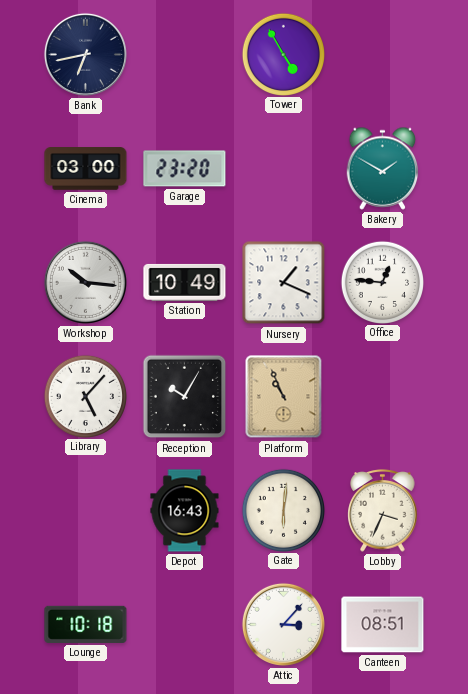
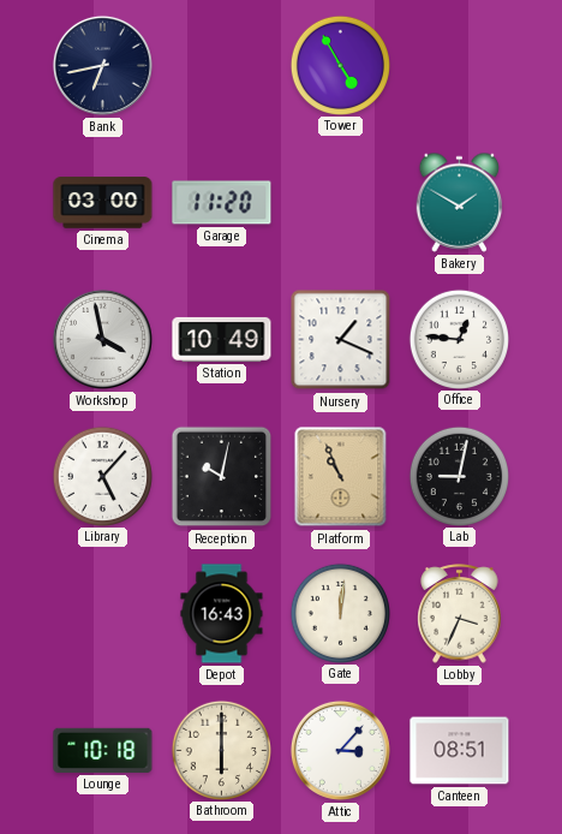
Garage: 23:20 -> 11:20 (222, 203)
Workshop: 10:16 -> 3:58 (102, 339)
Reception: 10:05 -> 10:02 (222, 477)
Lab: none -> 9:02 (459, 476)
Gate: 6:01 -> 12:01 (340, 613)
Bathroom: none -> 6:00 (221, 750)
